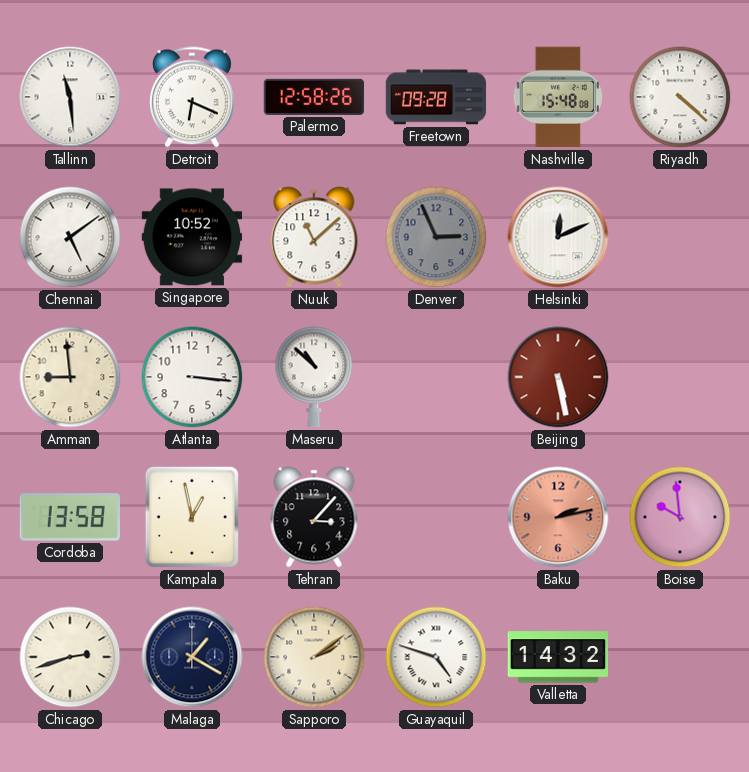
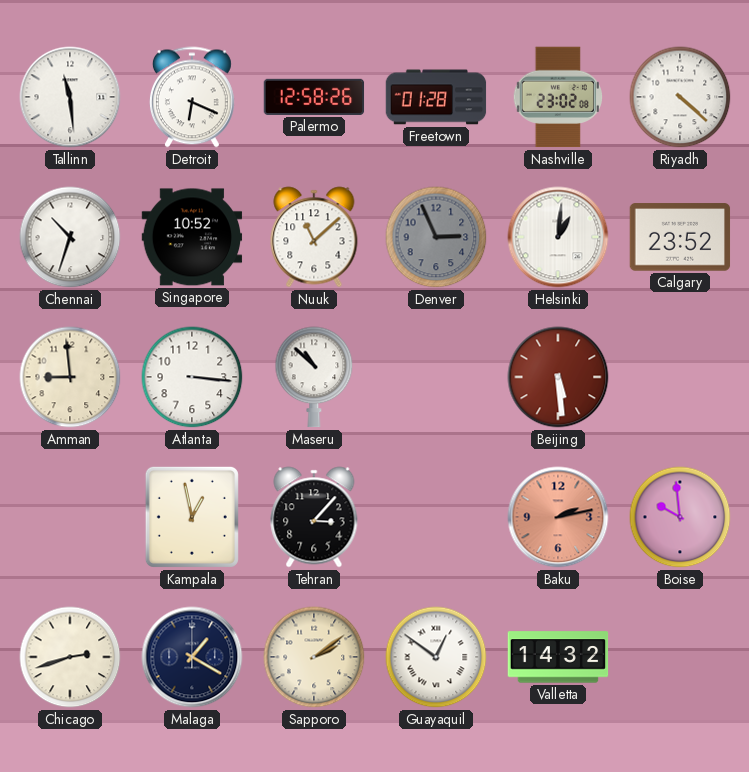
Freetown: 09:28 -> 01:28 (436, 97)
Nashville: 15:48 -> 23:02 (557, 97)
Chennai: 5:09 -> 10:33 (70, 237)
Helsinki: 12:11 -> 1:01 (558, 237)
Calgary: none -> 23:52 (680, 237)
Beijing: 5:28 -> 5:29 (558, 377)
Cordoba: 13:58 -> none (70, 517)
Guayaquil: 4:48 -> 12:51 (436, 657)
